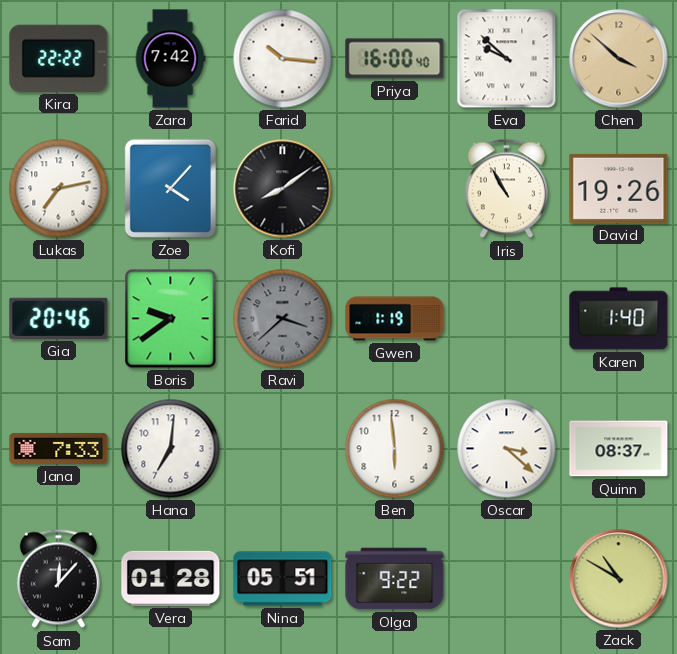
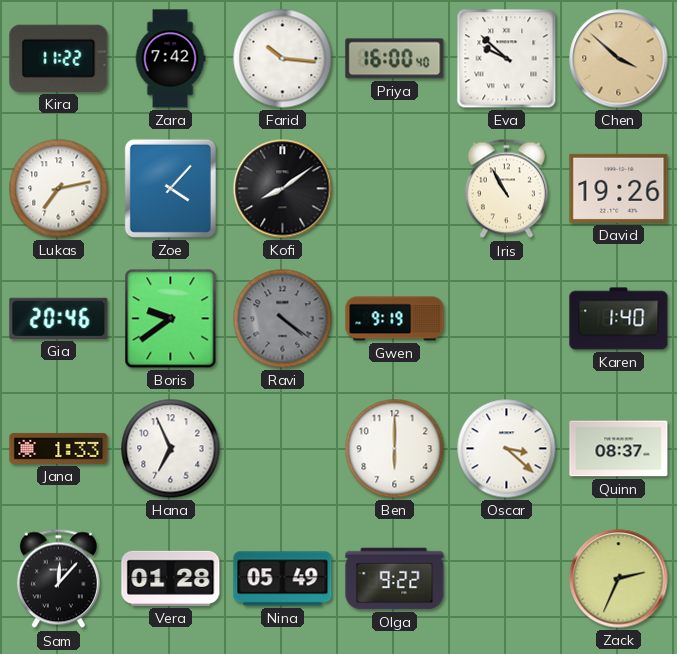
Kira: 22:22 -> 11:22 (59, 58)
Ravi: 3:38 -> 4:21 (283, 319)
Gwen: 1:19 -> 9:19 (395, 319)
Jana: 7:33 -> 1:33 (59, 448)
Hana: 7:01 -> 6:56 (171, 449)
Ben: 5:59 -> 6:00 (395, 449)
Nina: 05:51 -> 05:49 (283, 579)
Zack: 10:50 -> 2:34 (619, 579)
